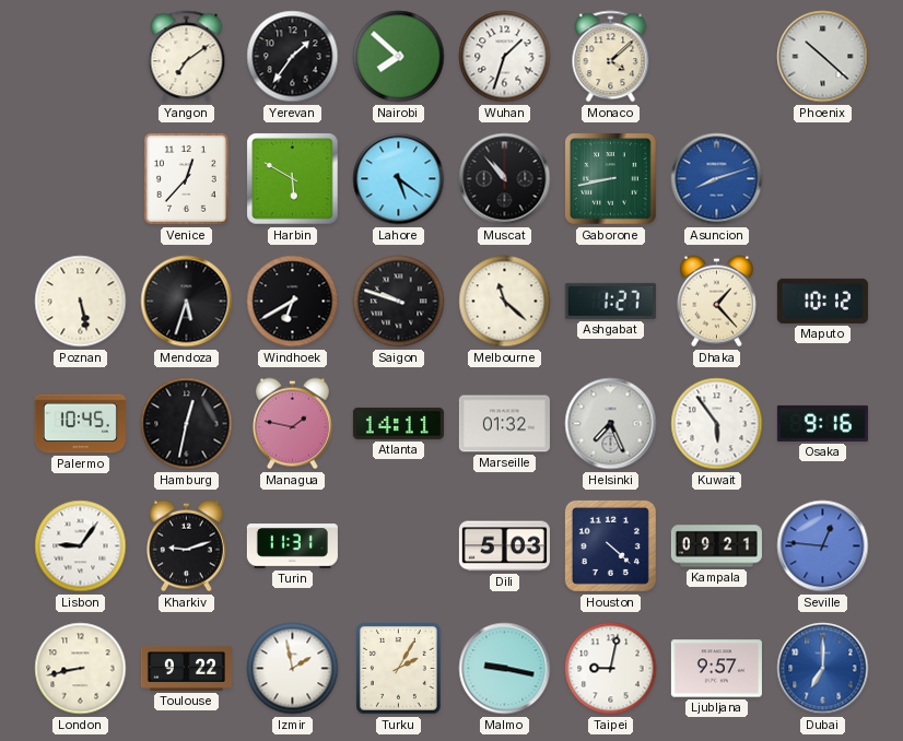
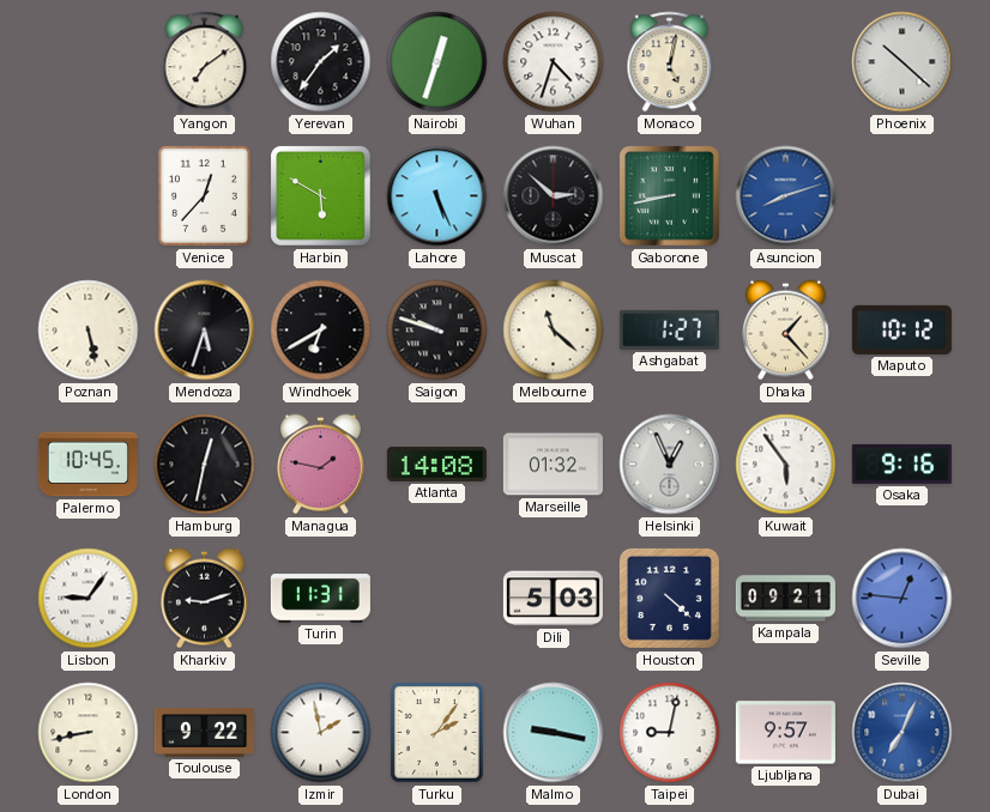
Nairobi: 7:52 -> 12:33 (437, 62)
Wuhan: 1:33 -> 4:33 (554, 62)
Monaco: 4:08 -> 5:02 (670, 62)
Lahore: 5:21 -> 5:26 (437, 196)
Muscat: 10:53 -> 2:52 (554, 196)
Atlanta: 14:11 -> 14:08 (436, 463)
Helsinki: 7:26 -> 12:56 (670, 465)
Turku: 2:05 -> 2:06 (437, 733)
Dubai: 7:00 -> 7:04 (903, 733)
